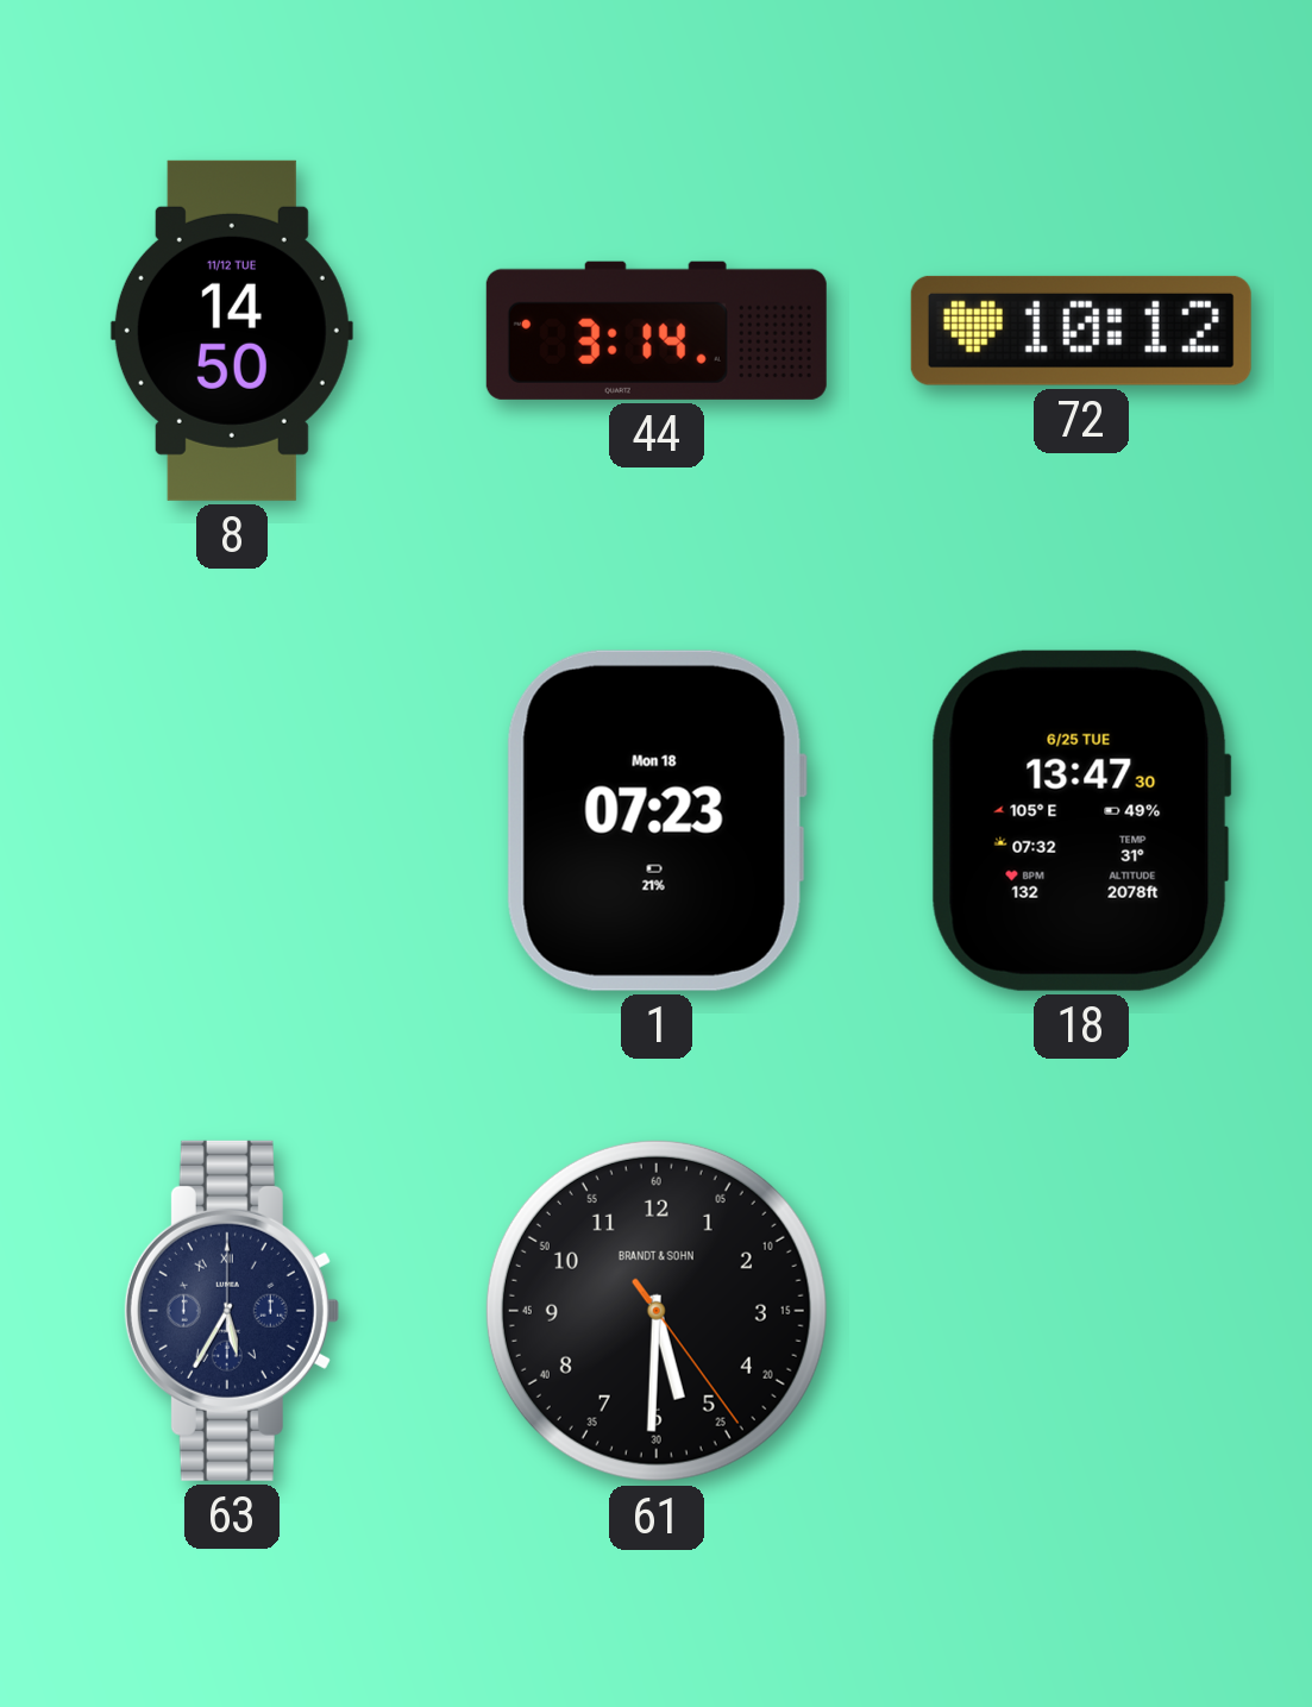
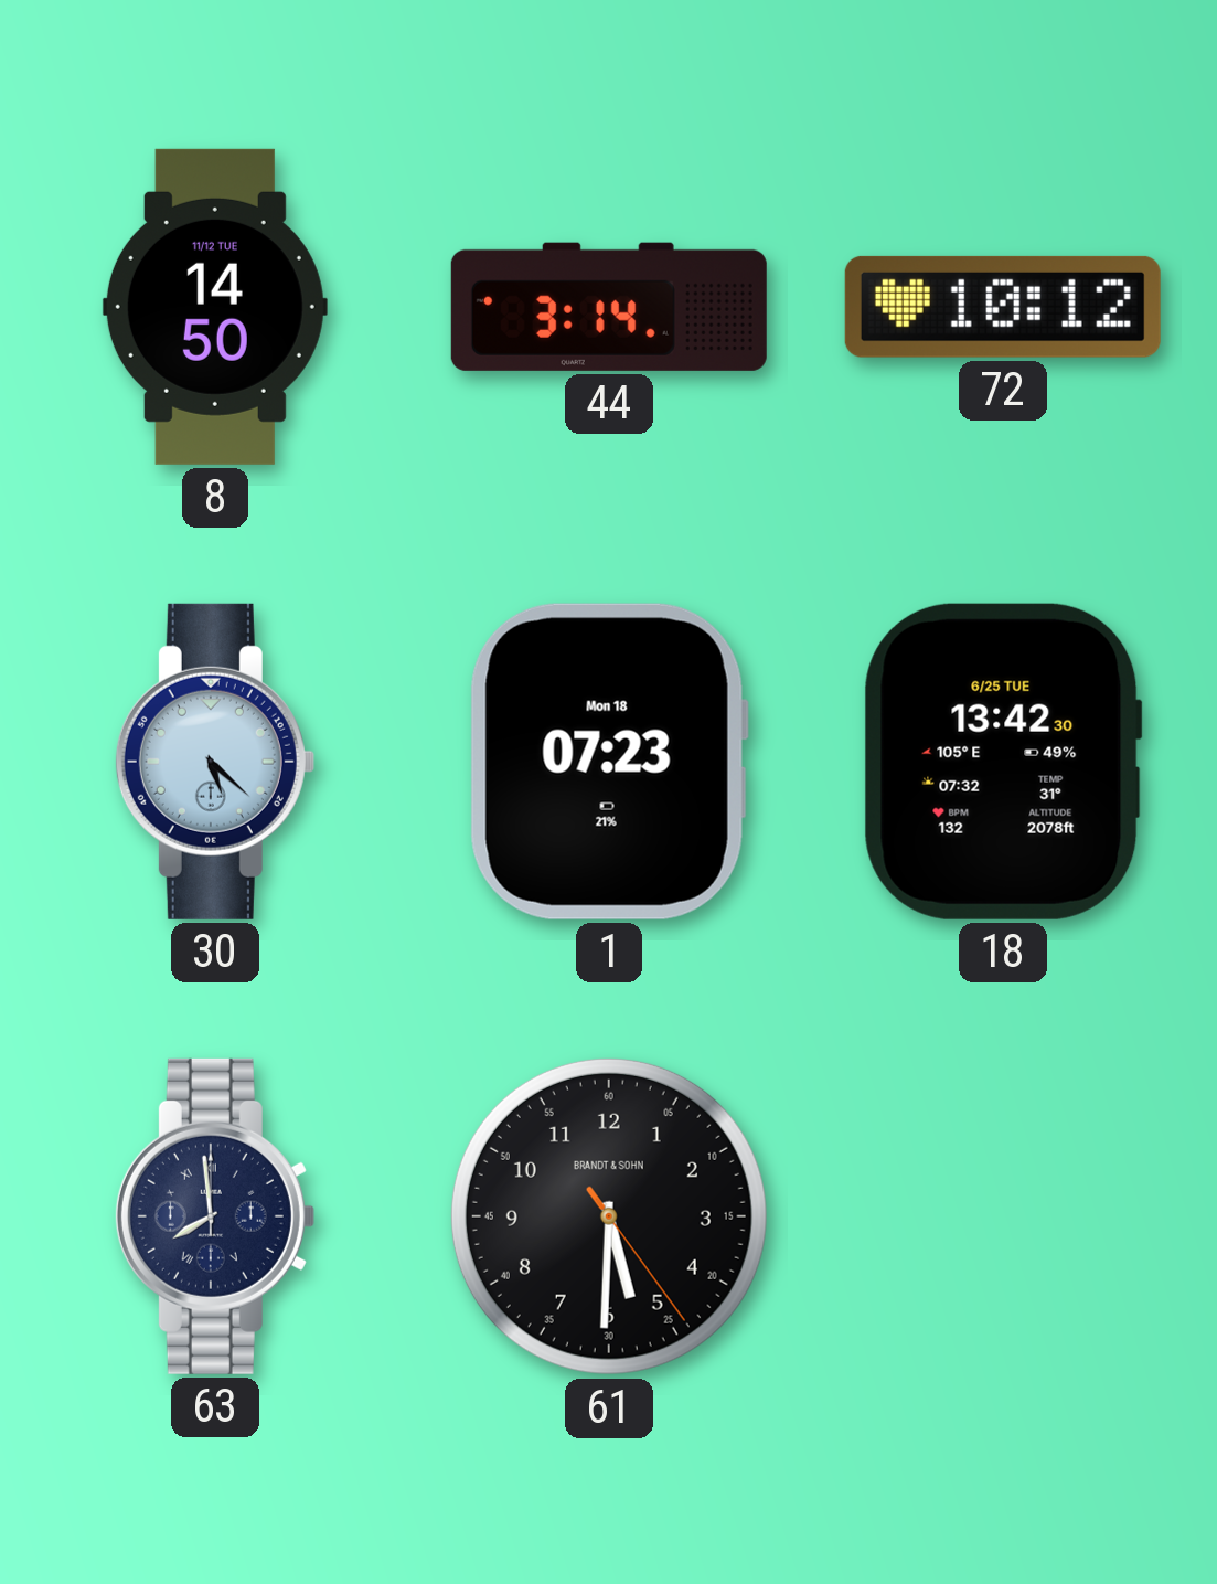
30: none -> 5:22 (214, 762)
18: 13:47 -> 13:42 (1003, 762)
63: 5:35 -> 7:59 (214, 1216)
